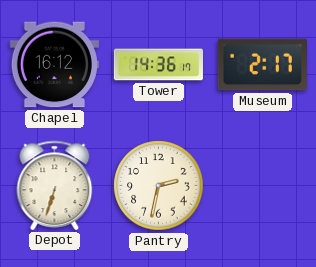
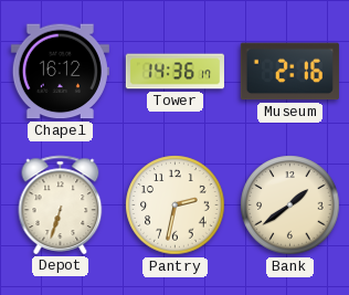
Museum: 2:17 -> 2:16 (289, 72)
Bank: none -> 1:39 (290, 206)
